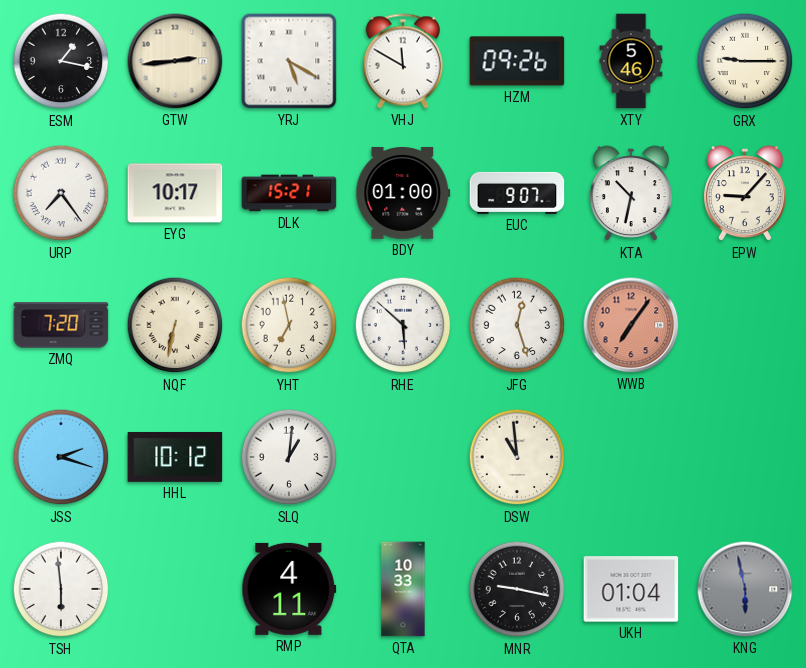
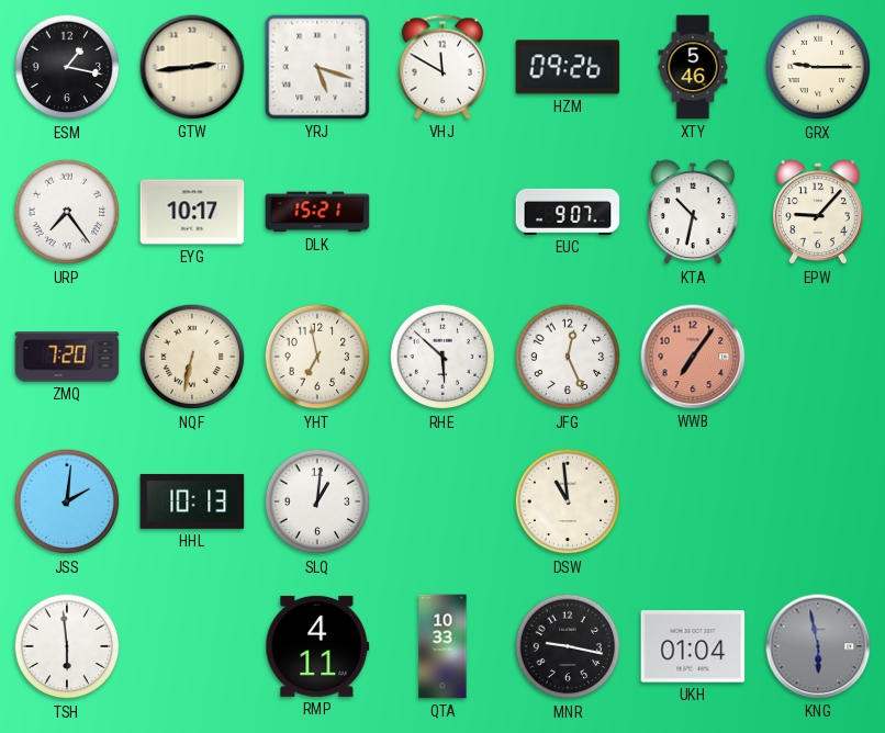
YRJ: 5:20 -> 5:18 (317, 67)
BDY: 01:00 -> none (403, 193)
JFG: 12:27 -> 12:26 (568, 357)
JSS: 2:18 -> 2:01 (67, 501)
HHL: 10:12 -> 10:13 (192, 501)
